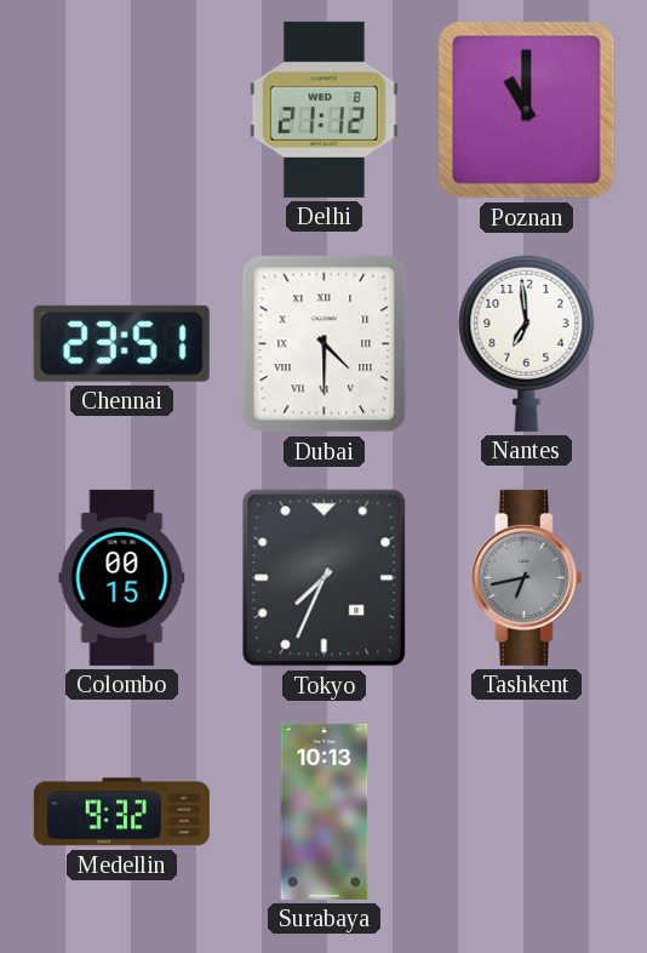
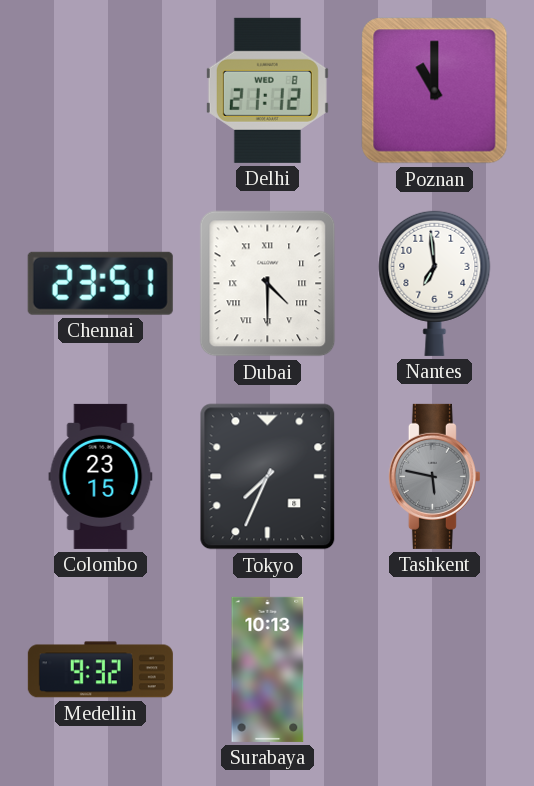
Colombo: 00:15 -> 23:15 (101, 476)
Tashkent: 6:43 -> 5:47 (434, 476)
